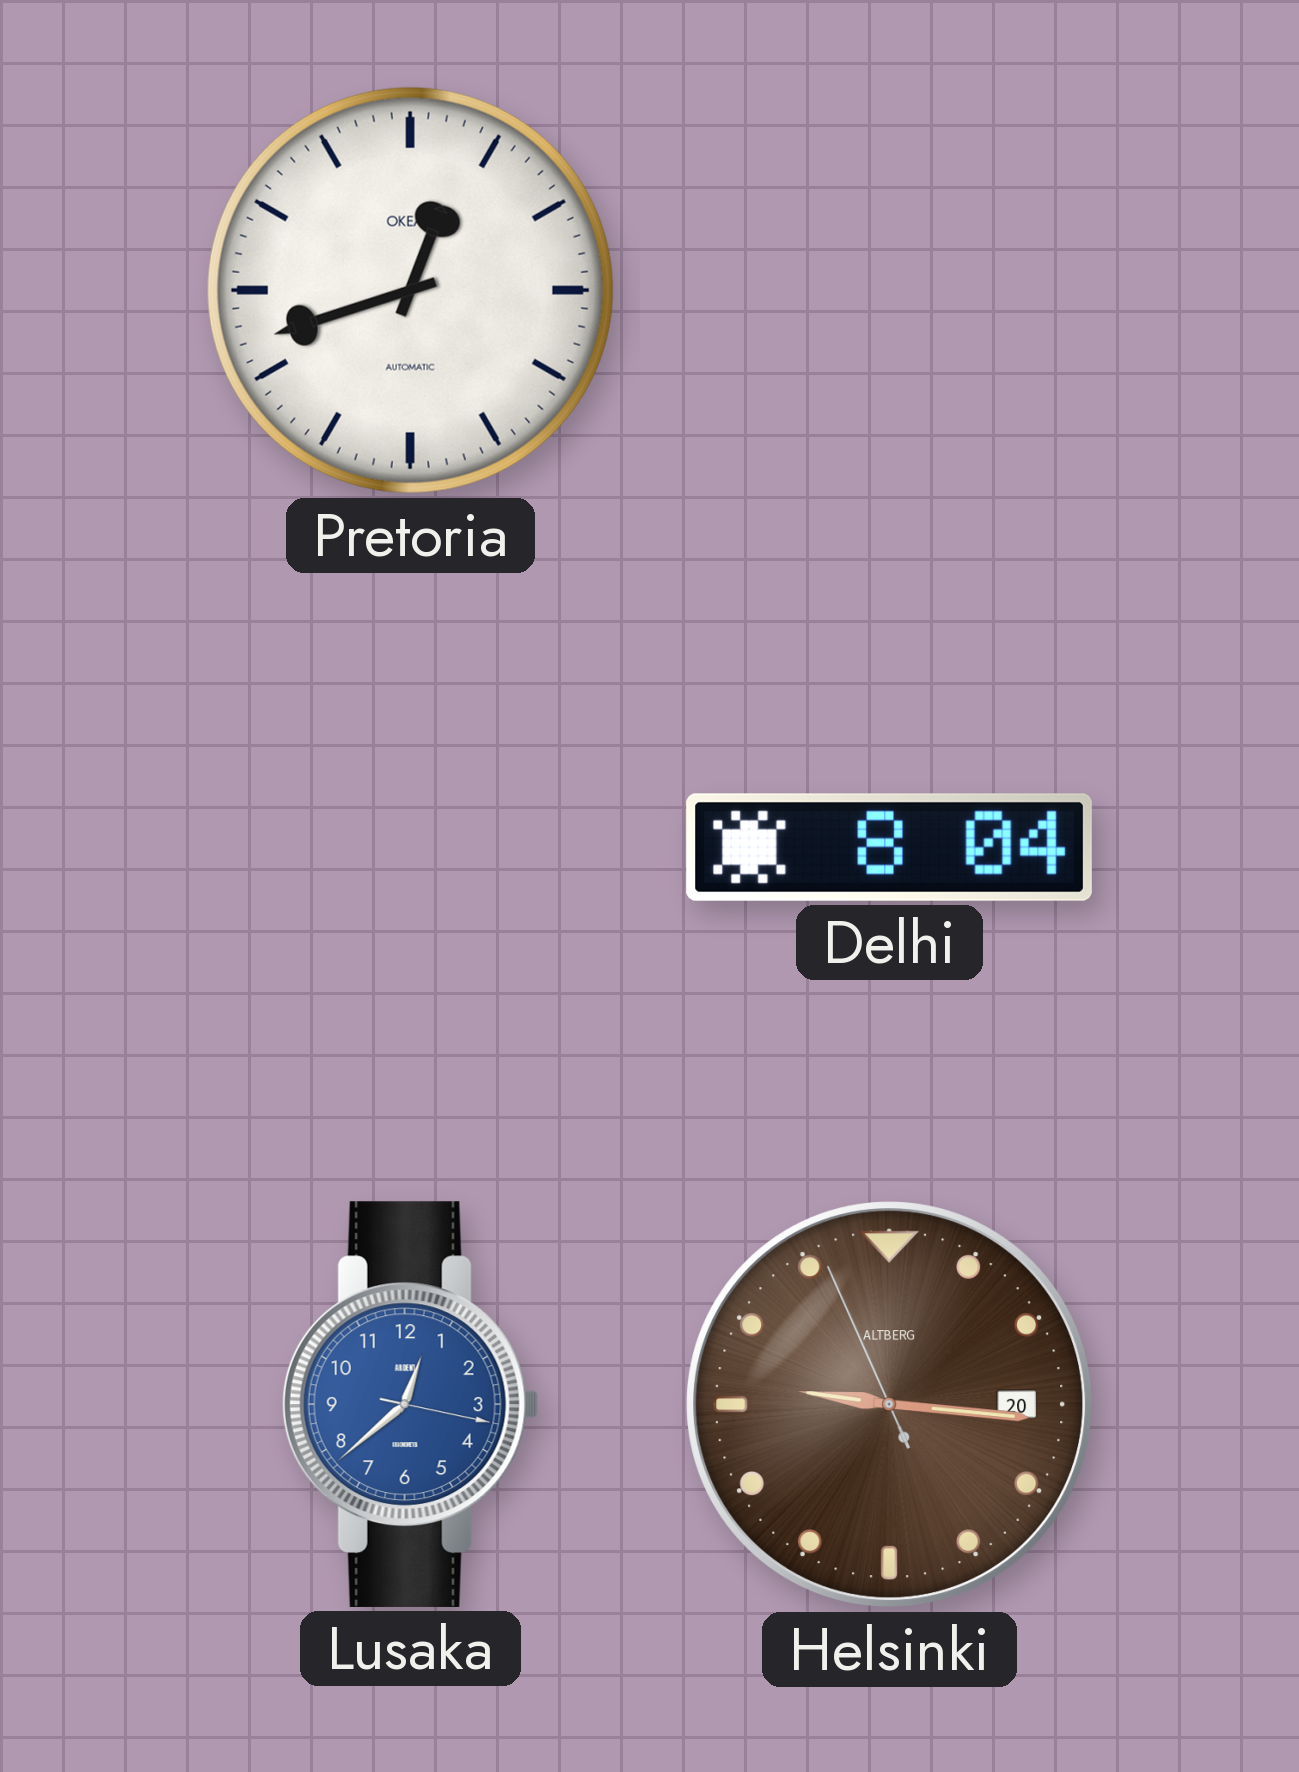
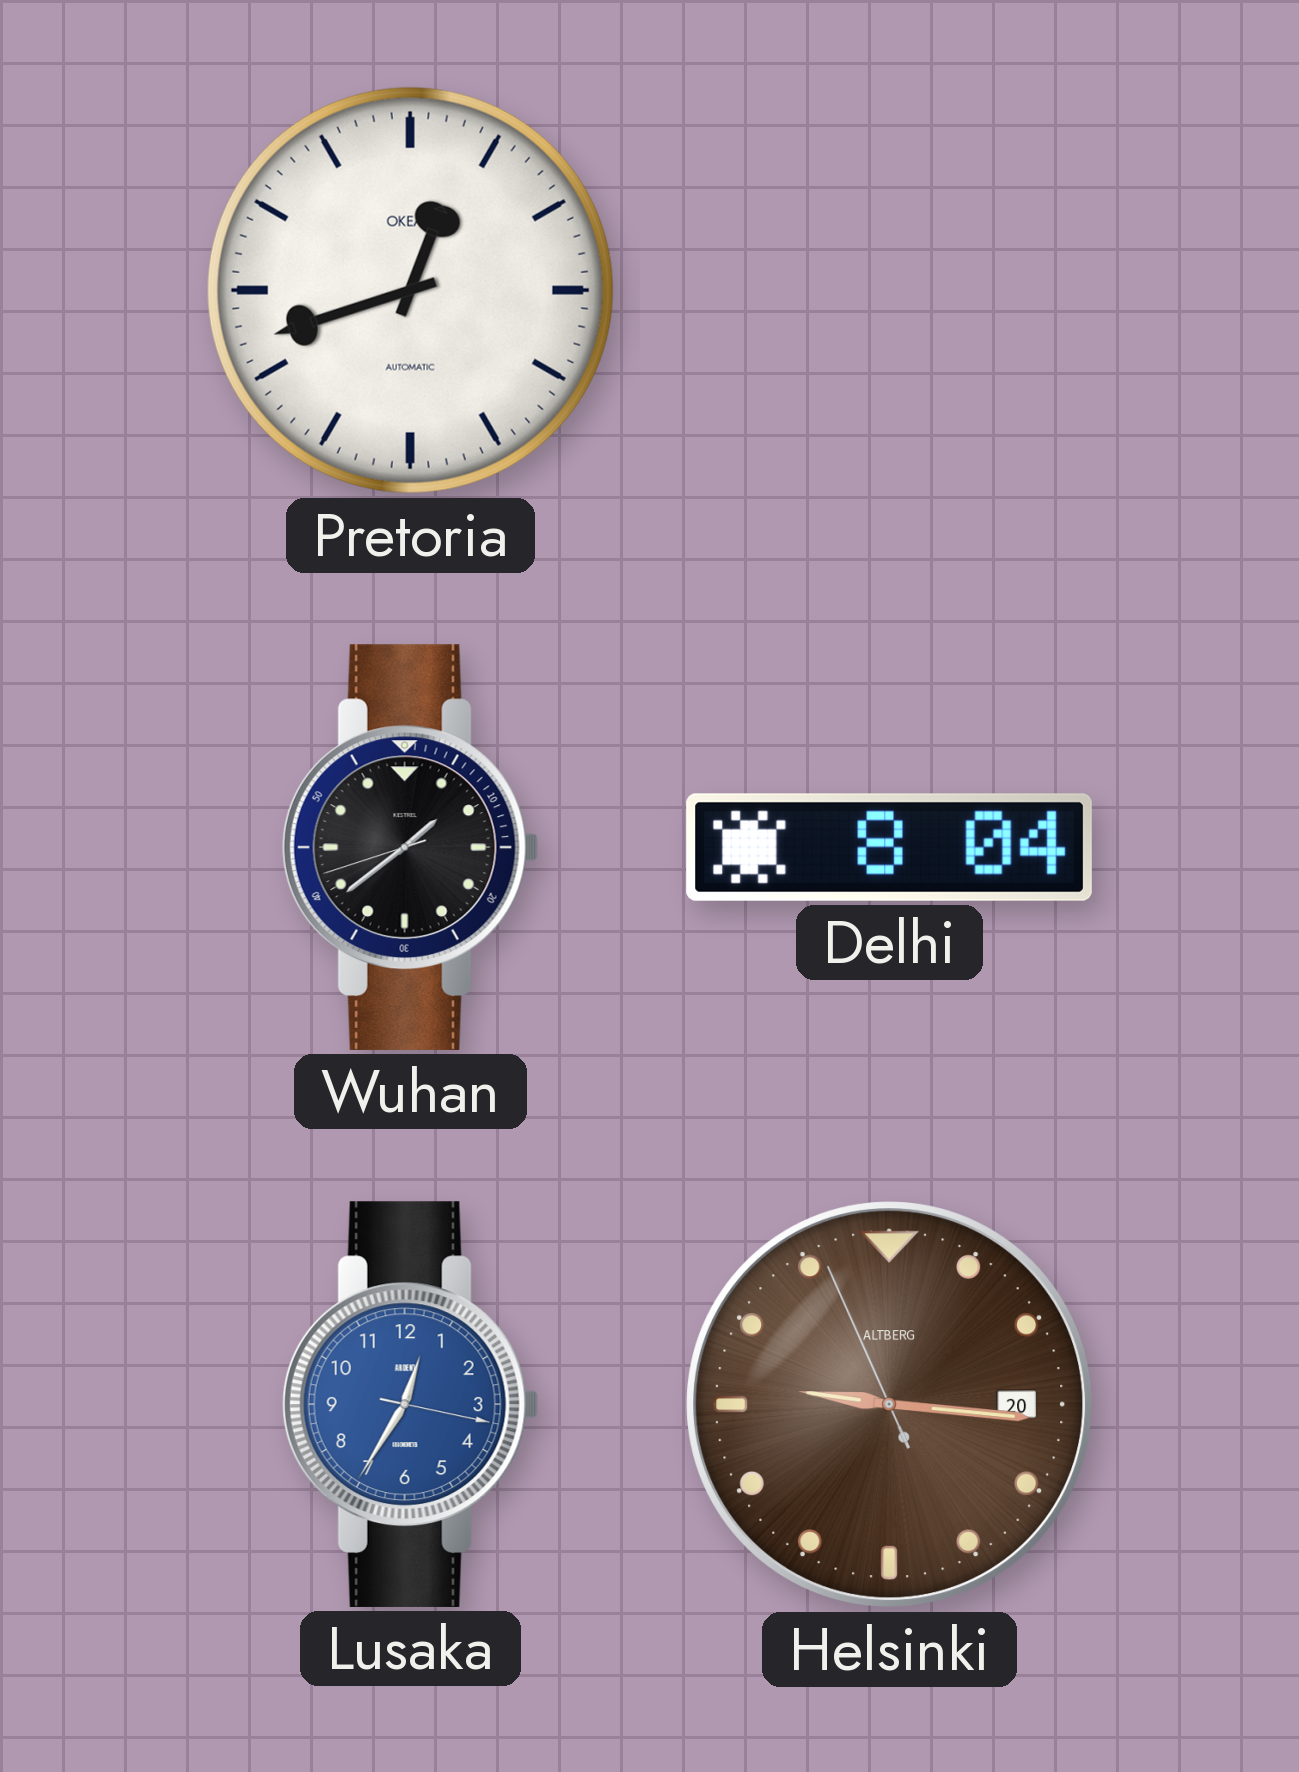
Wuhan: none -> 1:38 (410, 847)
Lusaka: 12:38 -> 12:35 (410, 1404)
